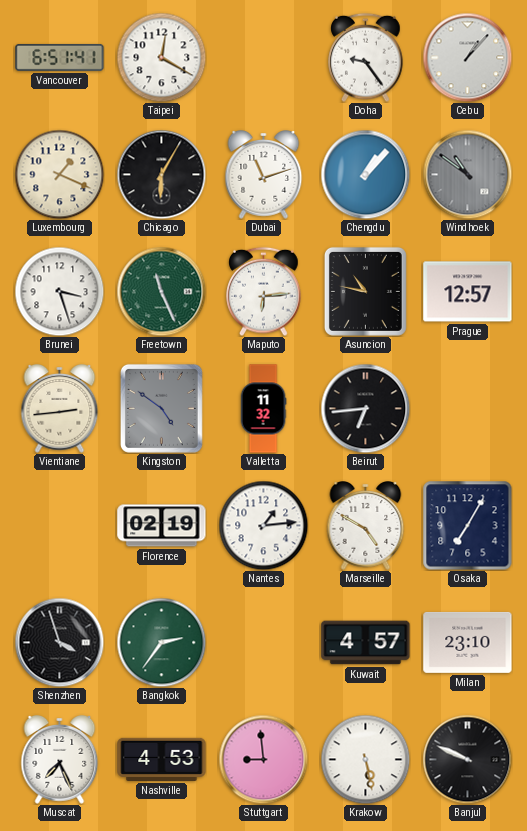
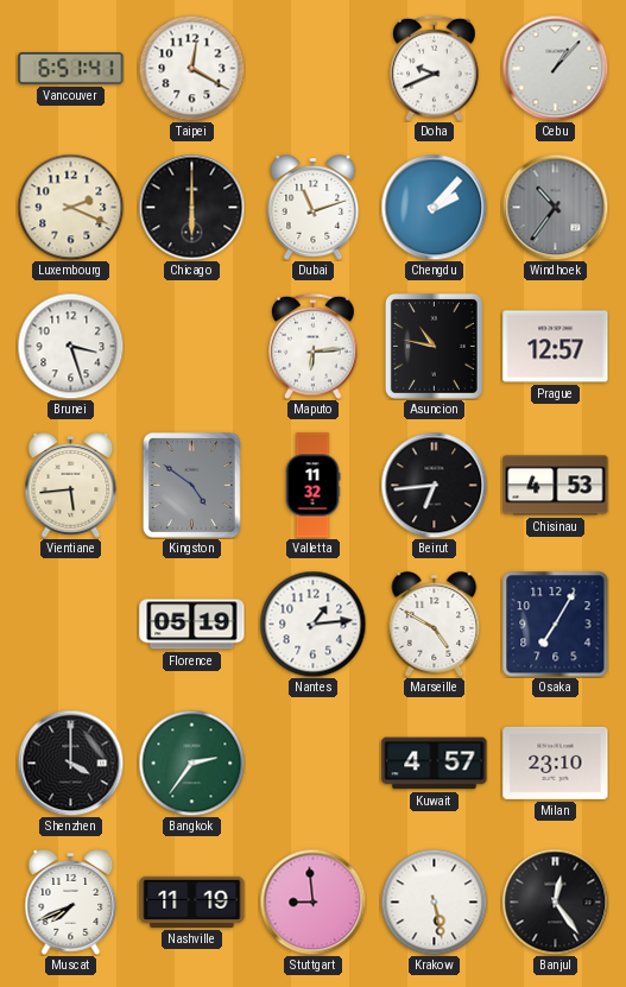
Doha: 9:24 -> 9:41 (435, 68)
Luxembourg: 1:19 -> 2:19 (70, 207)
Chicago: 6:05 -> 6:00 (191, 207)
Chengdu: 1:07 -> 2:07 (434, 207)
Windhoek: 10:51 -> 10:36 (555, 207)
Freetown: 11:26 -> none (161, 291)
Vientiane: 2:44 -> 5:44 (71, 486)
Chisinau: none -> 4:53 (556, 486)
Florence: 02:19 -> 05:19 (192, 625)
Shenzhen: 3:57 -> 4:00 (70, 763)
Muscat: 7:26 -> 7:41 (71, 903)
Nashville: 4:53 -> 11:19 (192, 901)
Banjul: 9:49 -> 12:24 (555, 901)
